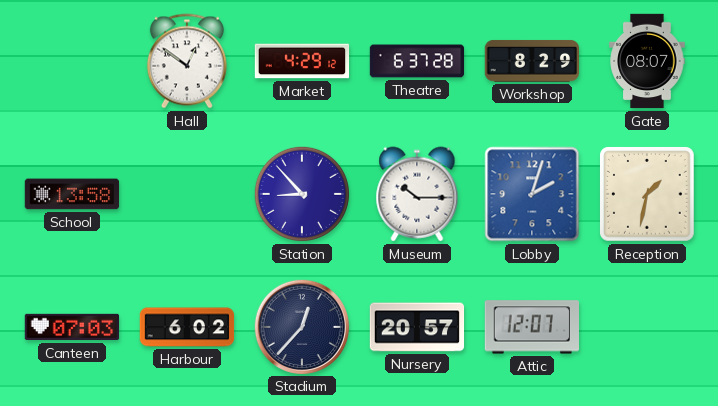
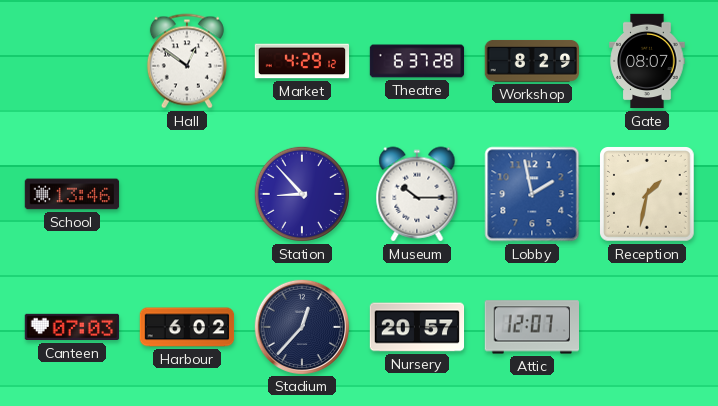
School: 13:58 -> 13:46 (72, 194)
Lobby: 2:03 -> 1:58 (532, 194)
